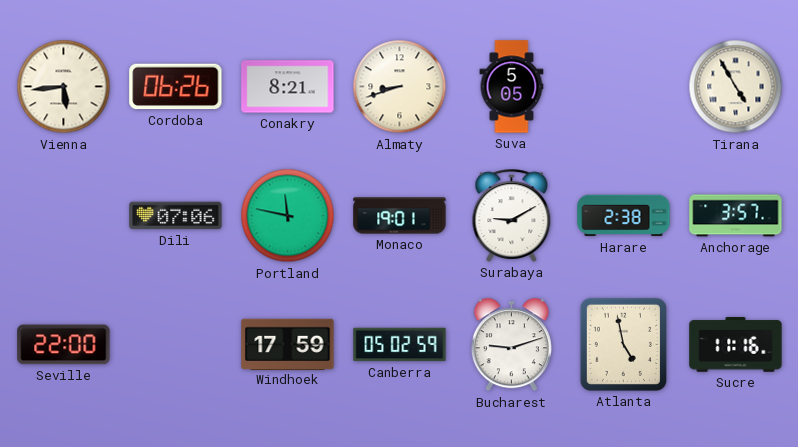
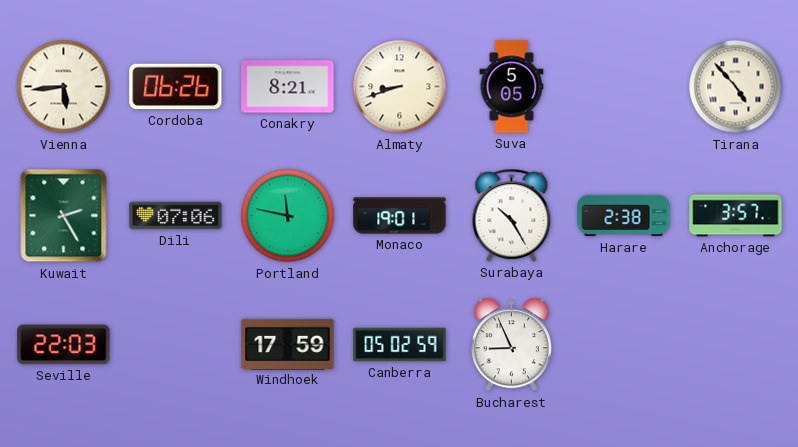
Tirana: 4:55 -> 4:53 (736, 87)
Kuwait: none -> 2:25 (64, 216)
Surabaya: 9:10 -> 10:25 (512, 215)
Seville: 22:00 -> 22:03 (64, 345)
Bucharest: 9:12 -> 8:56 (511, 345)
Atlanta: 4:58 -> none (623, 344)
Sucre: 11:16 -> none (736, 345)
